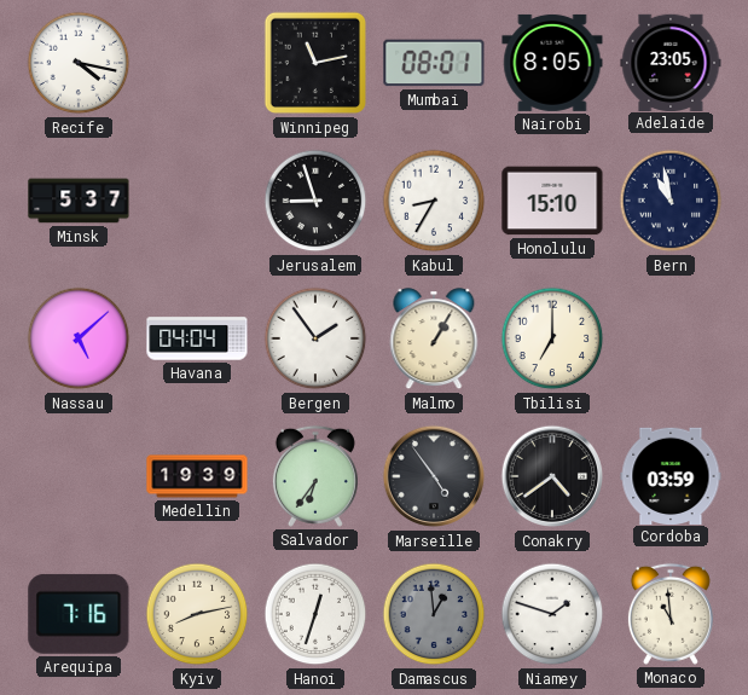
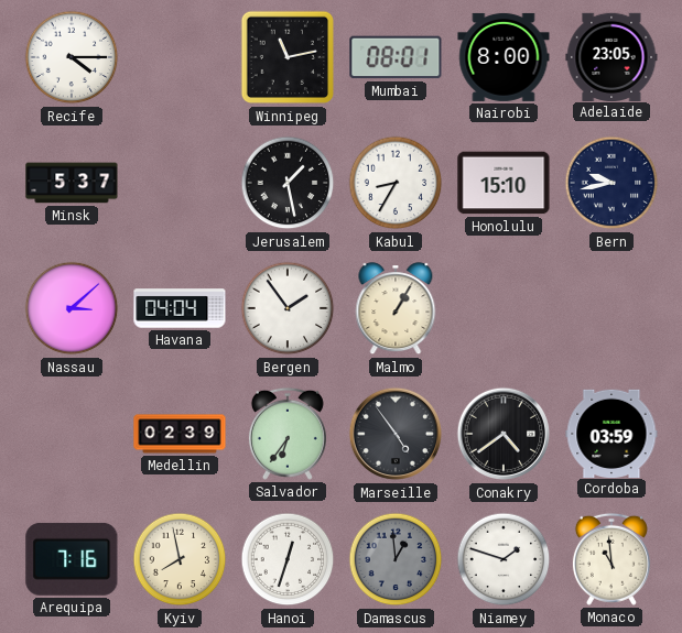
Recife: 4:17 -> 4:15 (72, 57)
Nairobi: 8:05 -> 8:00 (504, 57)
Jerusalem: 8:57 -> 1:28 (288, 183)
Bern: 10:58 -> 9:43 (611, 183)
Nassau: 5:08 -> 3:08 (72, 308)
Tbilisi: 7:00 -> none (552, 338)
Medellin: 19:39 -> 02:39 (180, 434)
Kyiv: 8:13 -> 7:58 (180, 559)
